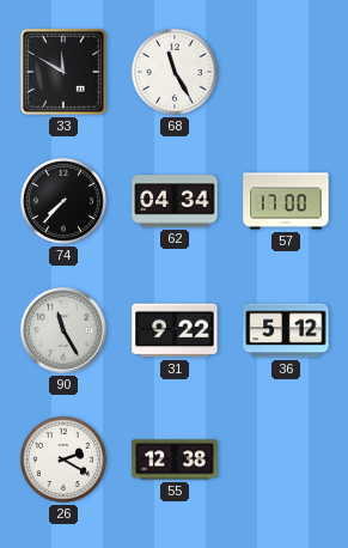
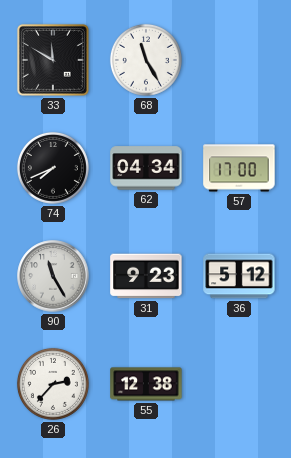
74: 7:37 -> 7:41 (53, 168)
31: 9:22 -> 9:23 (146, 276)
26: 2:20 -> 2:37 (53, 384)
